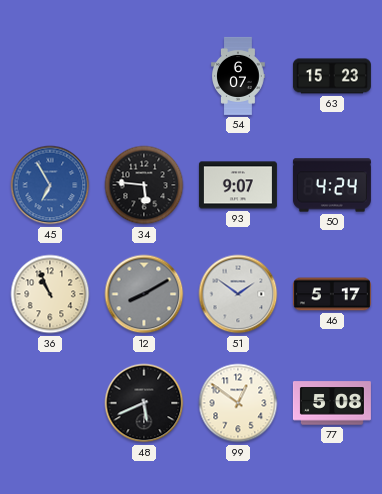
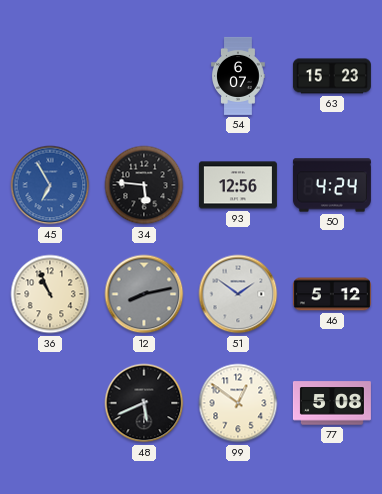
93: 9:07 -> 12:56 (238, 185)
12: 8:10 -> 8:13 (144, 294)
46: 5:17 -> 5:12 (332, 294)
